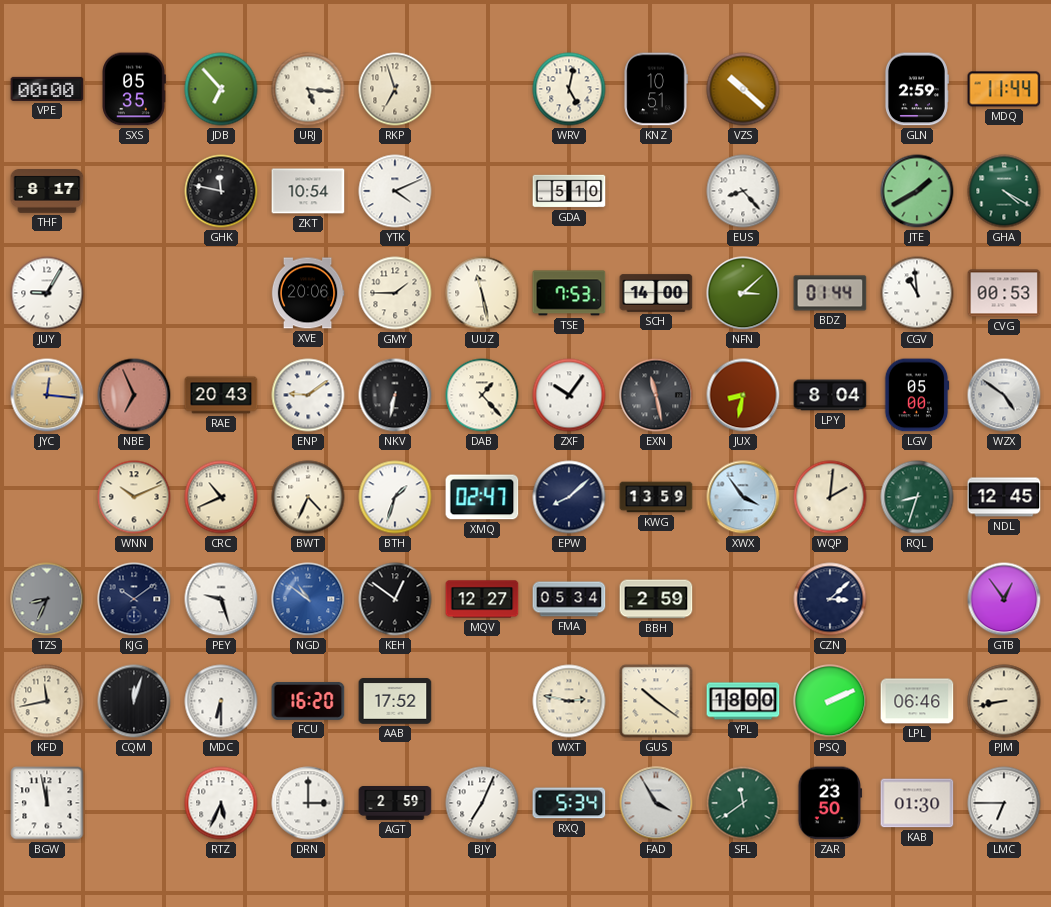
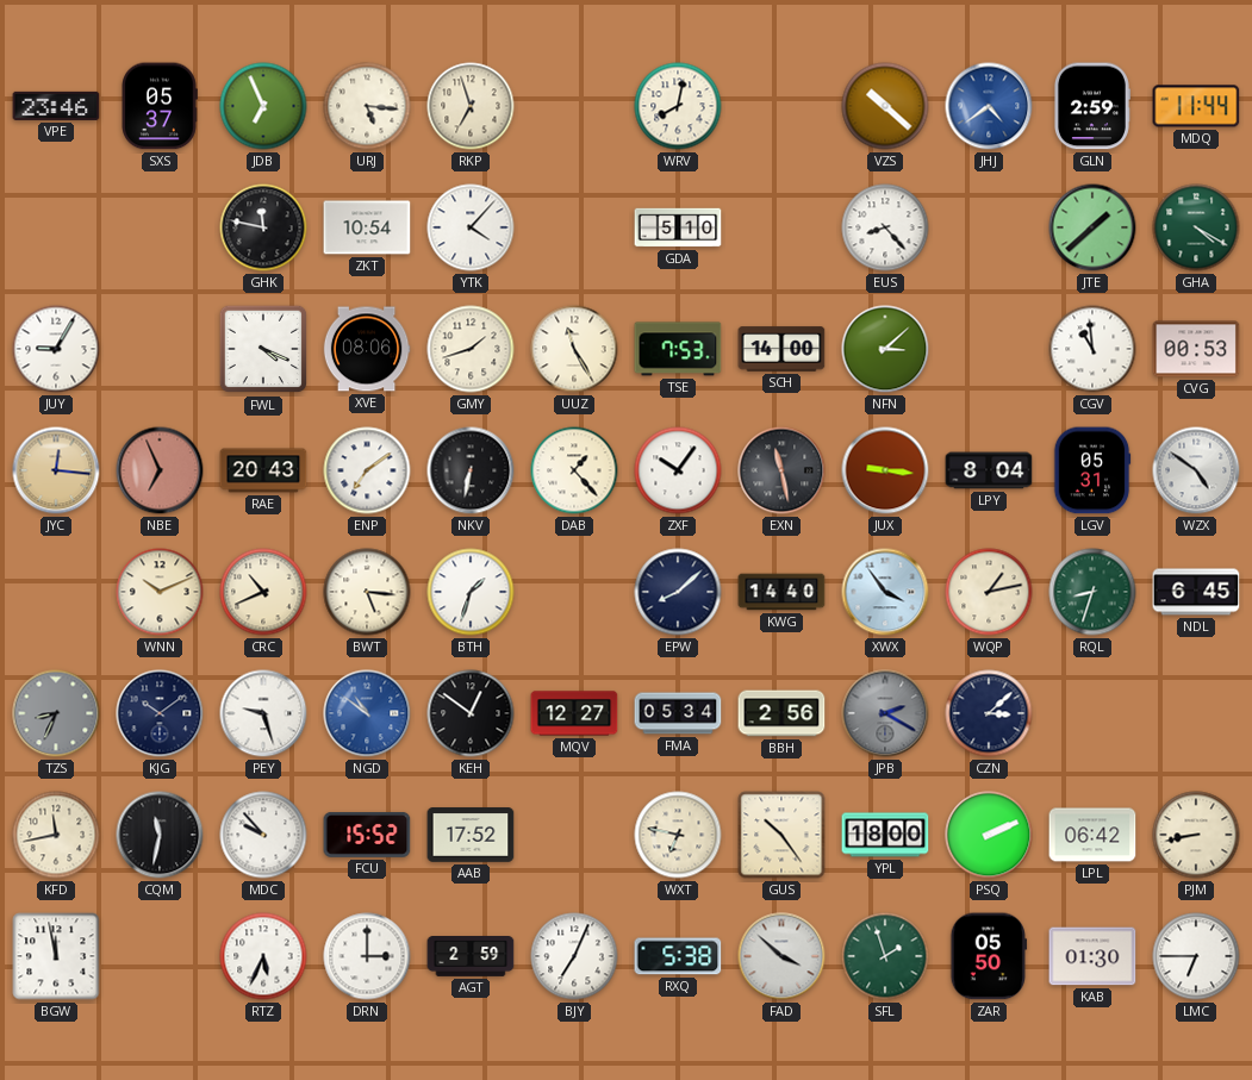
VPE: 00:00 -> 23:46 (56, 106)
SXS: 05:35 -> 05:37 (160, 106)
JDB: 6:53 -> 6:56 (263, 106)
WRV: 5:02 -> 8:02 (678, 106)
KNZ: 10:51 -> none (656, 89)
JHJ: none -> 4:39 (989, 106)
THF: 8:17 -> none (47, 192)
YTK: 4:11 -> 4:07 (471, 227)
JTE: 1:40 -> 1:38 (1092, 227)
FWL: none -> 4:19 (263, 349)
XVE: 20:06 -> 08:06 (367, 349)
GMY: 1:45 -> 1:42 (471, 349)
UUZ: 11:28 -> 11:25 (574, 349)
BDZ: 01:44 -> none (830, 293)
ENP: 9:09 -> 7:09 (367, 470)
JUX: 8:32 -> 9:16 (885, 470)
LGV: 05:00 -> 05:31 (1092, 470)
BWT: 4:34 -> 5:16 (367, 592)
XMQ: 02:47 -> none (482, 497)
KWG: 13:59 -> 14:40 (781, 592)
WQP: 2:01 -> 1:13 (989, 592)
NDL: 12:45 -> 6:45 (1196, 592)
BBH: 2:59 -> 2:56 (781, 713)
JPB: none -> 2:20 (885, 713)
GTB: 12:54 -> none (1004, 599)
CQM: 12:03 -> 11:32 (160, 835)
MDC: 6:30 -> 9:53 (263, 835)
FCU: 16:20 -> 15:52 (367, 835)
WXT: 2:47 -> 6:47 (678, 835)
GUS: 10:21 -> 10:24 (781, 835)
LPL: 06:46 -> 06:42 (1092, 835)
RXQ: 5:34 -> 5:38 (678, 956)
FAD: 3:55 -> 3:52 (781, 956)
SFL: 11:39 -> 1:57 (885, 956)
ZAR: 23:50 -> 05:50 (989, 956)
